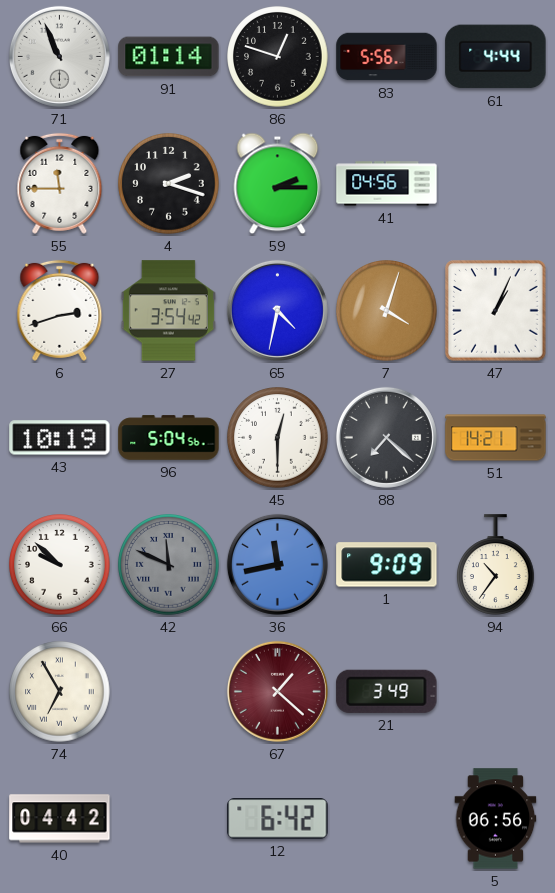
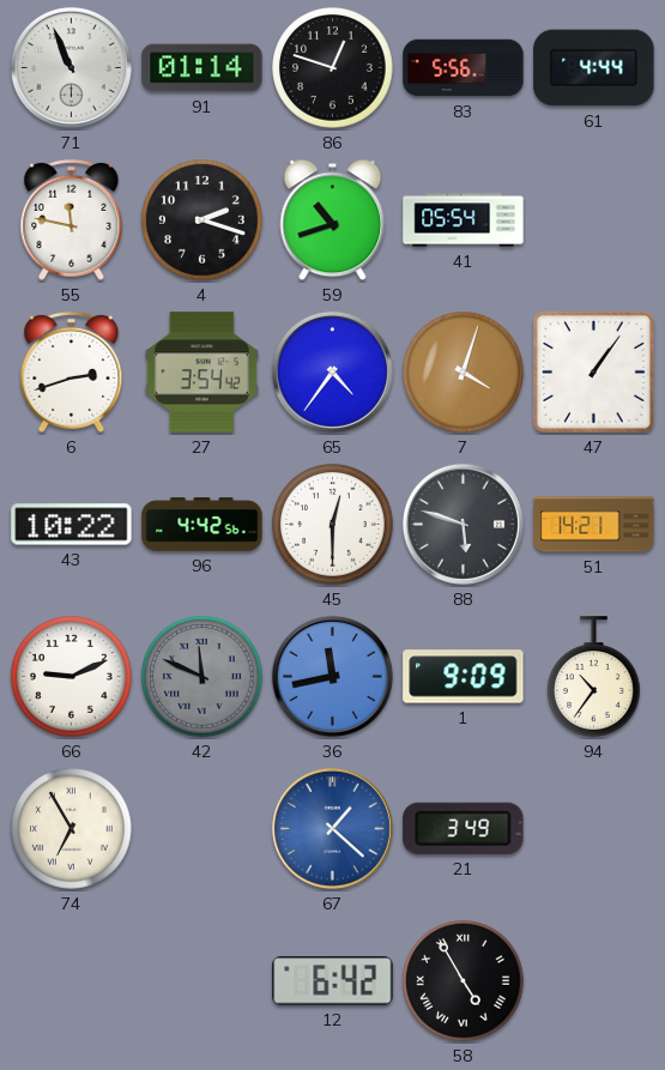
55: 11:45 -> 11:47 (72, 219)
59: 2:15 -> 10:42 (333, 220)
41: 04:56 -> 05:54 (464, 220)
65: 4:32 -> 4:36 (332, 371)
47: 1:04 -> 1:06 (594, 373)
43: 10:19 -> 10:22 (72, 525)
96: 5:04 -> 4:42 (202, 525)
88: 7:22 -> 5:48 (463, 524)
66: 9:52 -> 9:11 (72, 677)
67 dial: burgundy -> blue (332, 828)
40: 04:42 -> none (60, 819)
58: none -> 4:55 (464, 981)
5: 06:56 -> none (496, 819)
